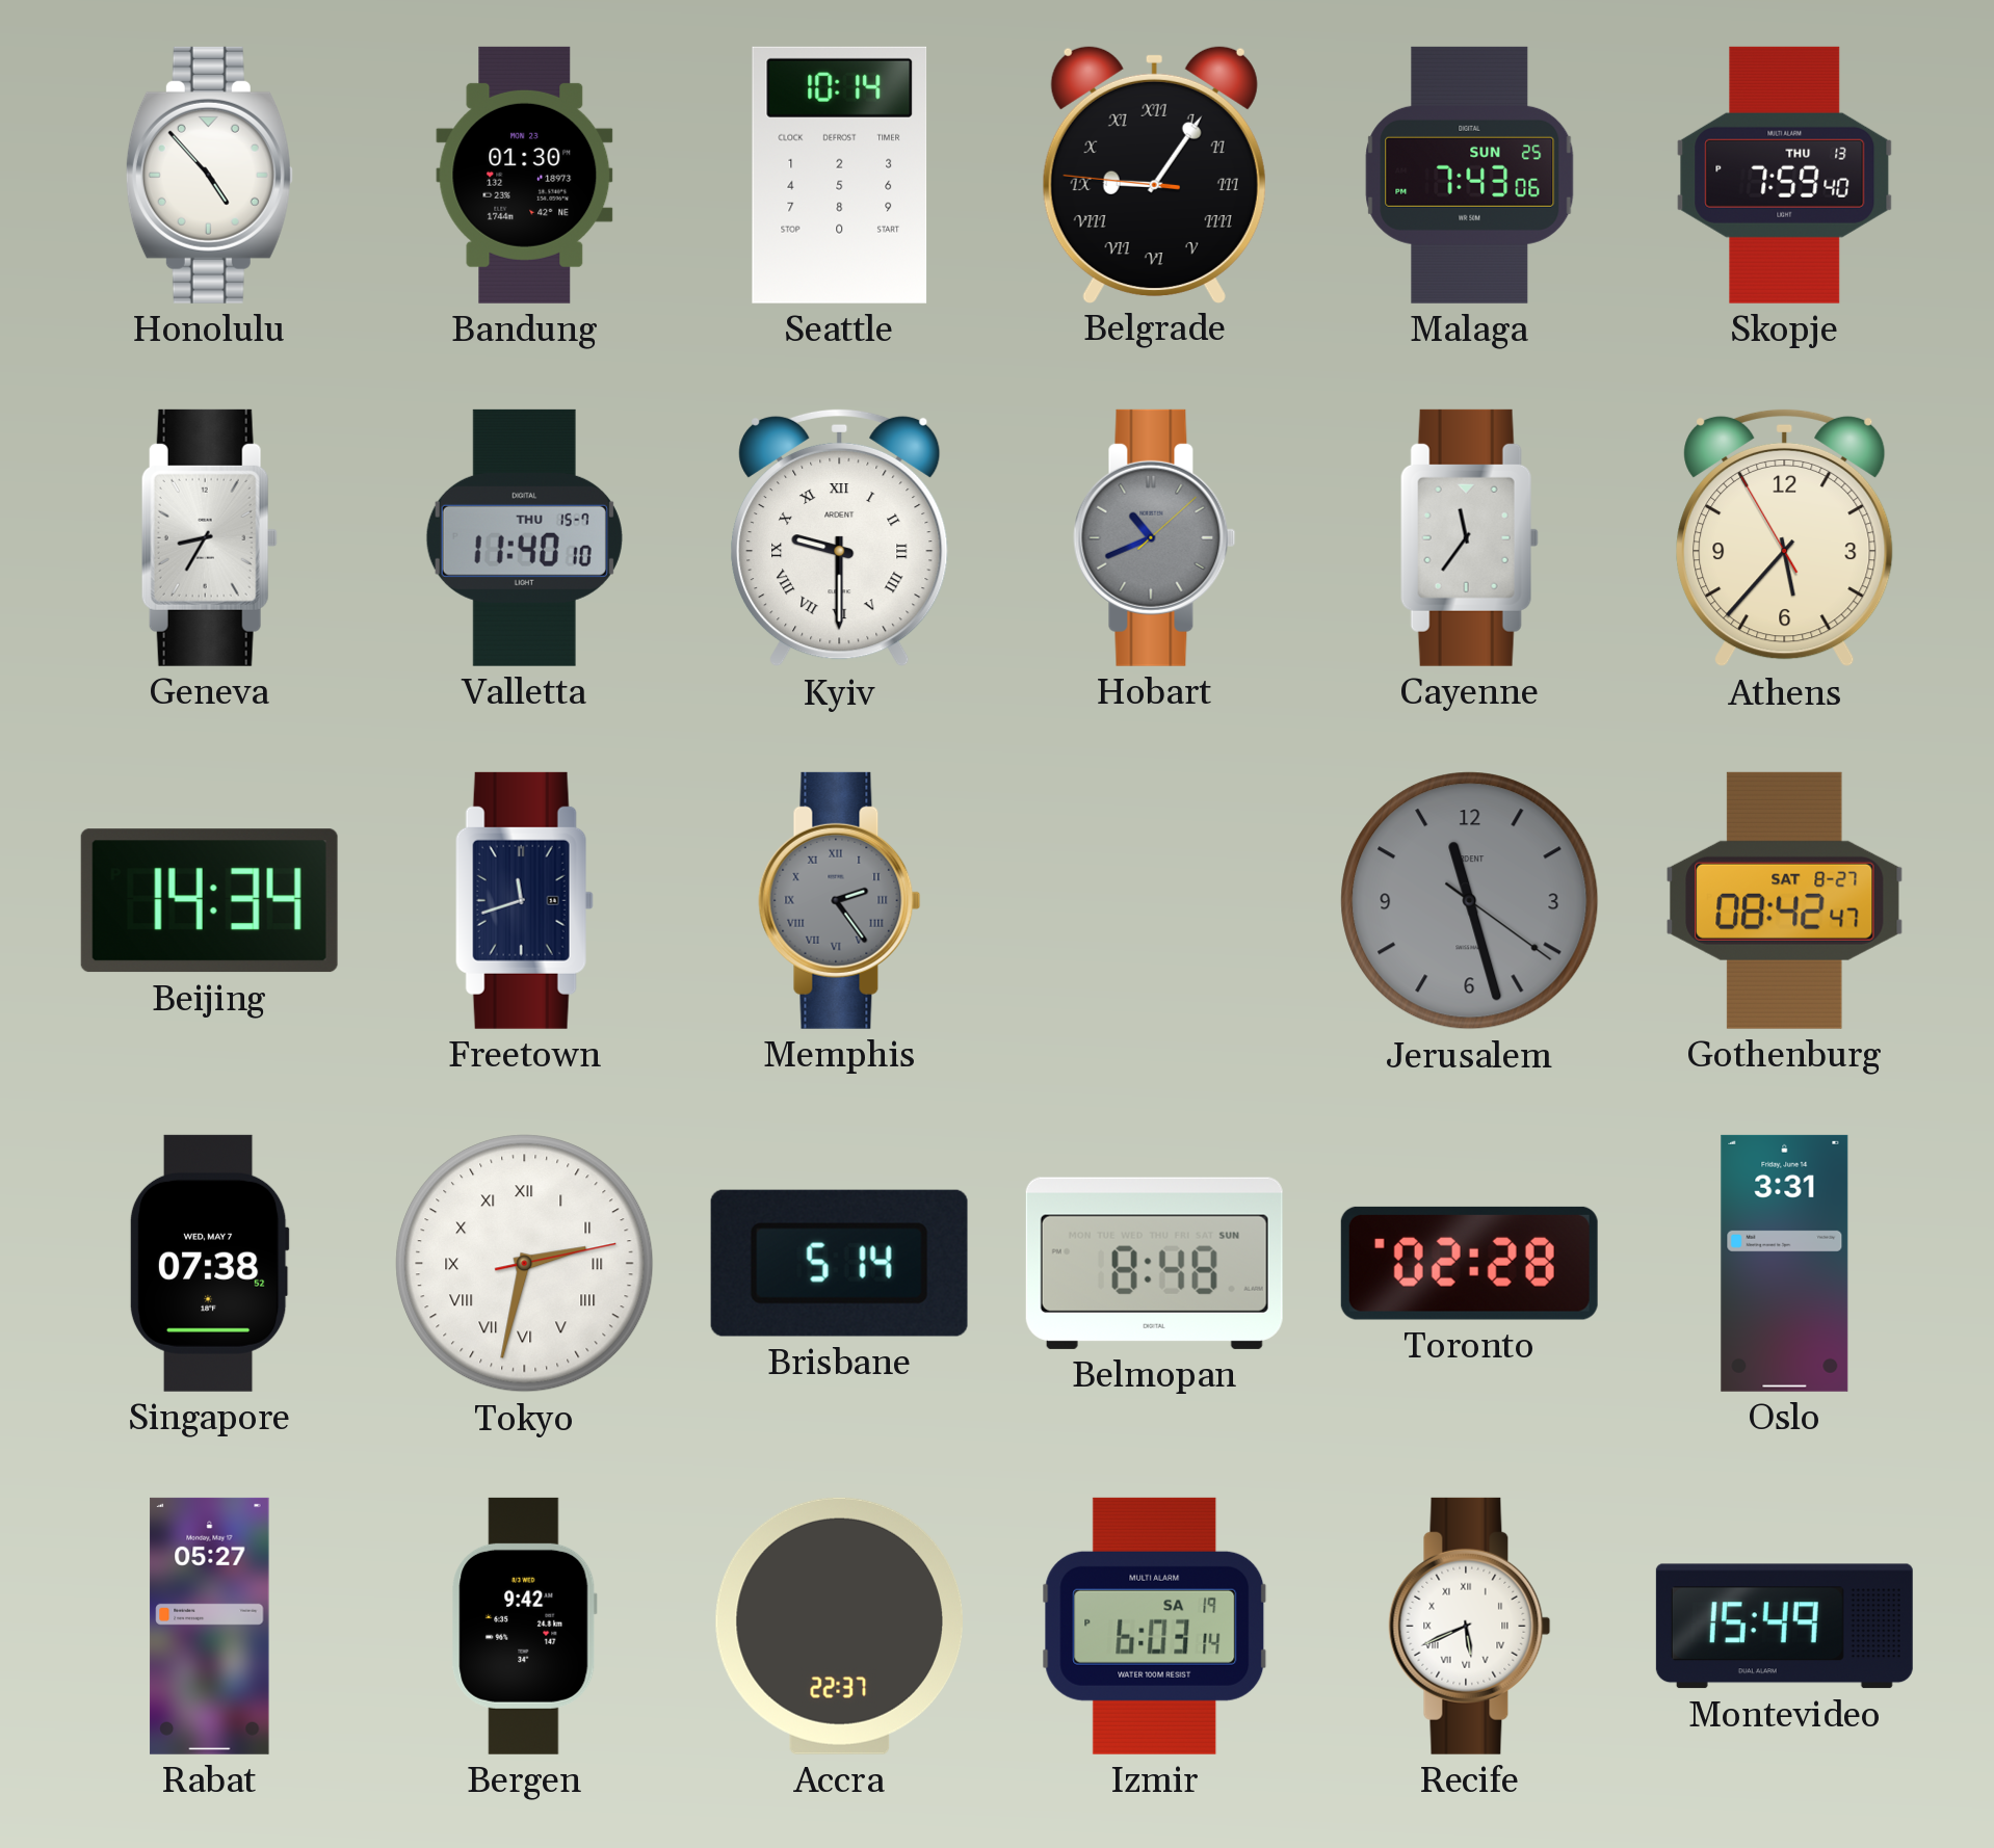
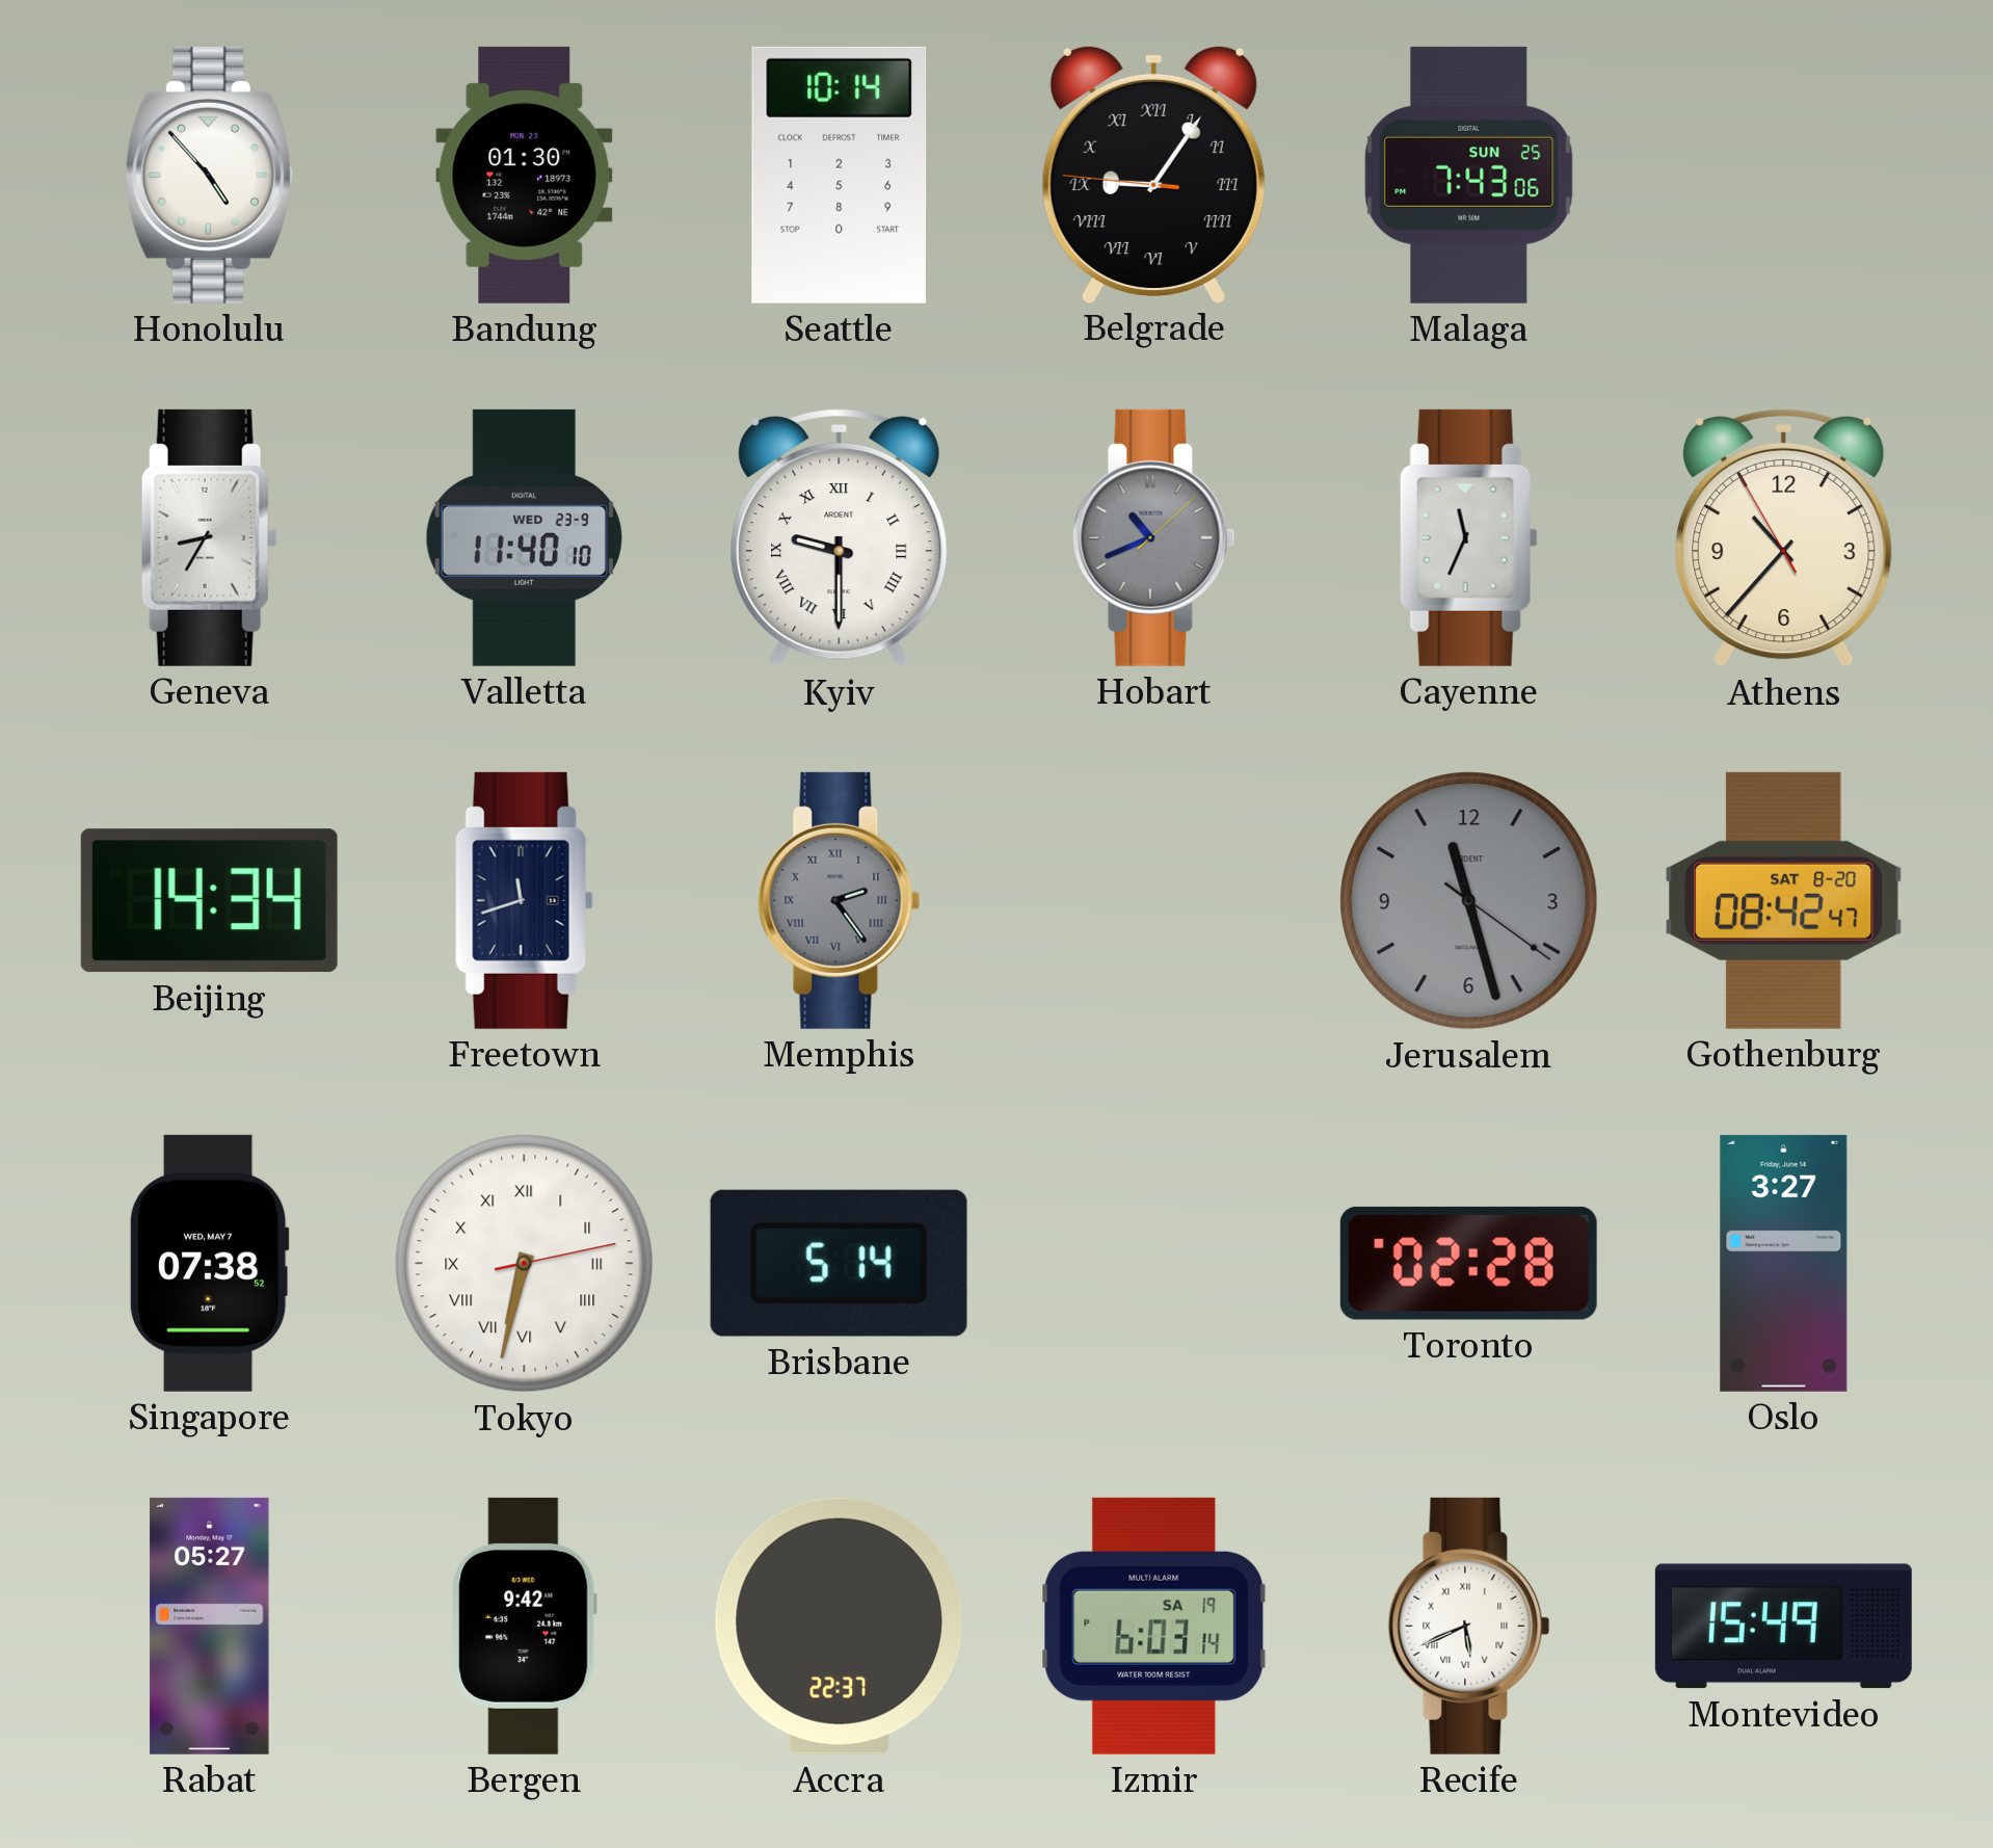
Skopje: 7:59 -> none (1785, 175)
Valletta date: THU 15-7 -> WED 23-9 (524, 537)
Cayenne: 11:36 -> 11:34 (1468, 537)
Athens: 5:36 -> 10:36 (1784, 537)
Gothenburg date: SAT 8-27 -> SAT 8-20 (1784, 900)
Tokyo: 2:32 -> 6:32 (525, 1264)
Belmopan: 8:48 -> none (1154, 1263)
Oslo: 3:31 -> 3:27 (1784, 1263)
